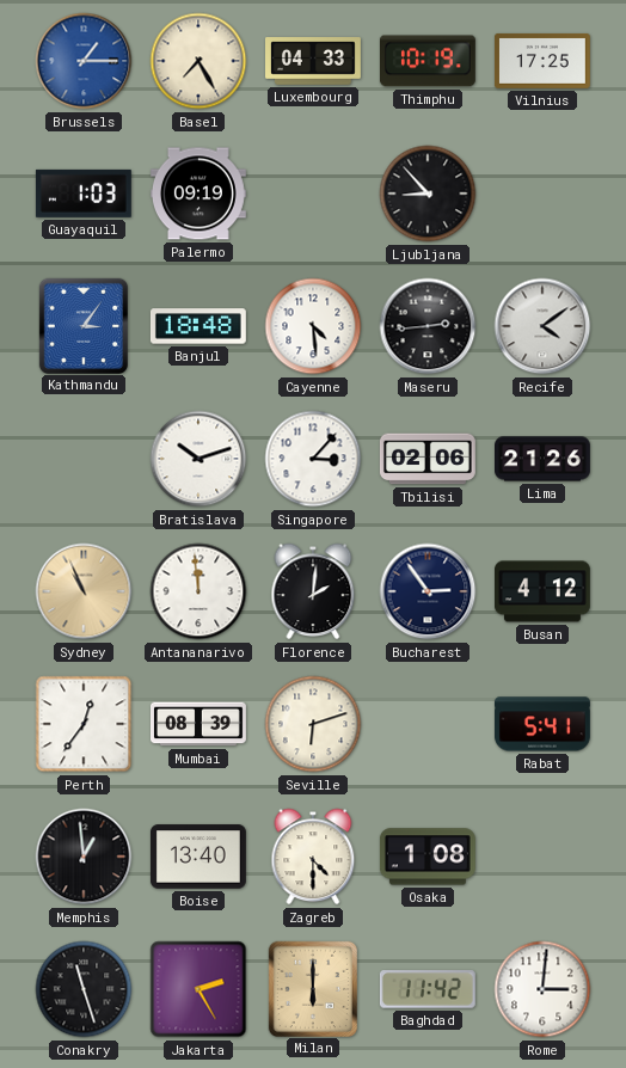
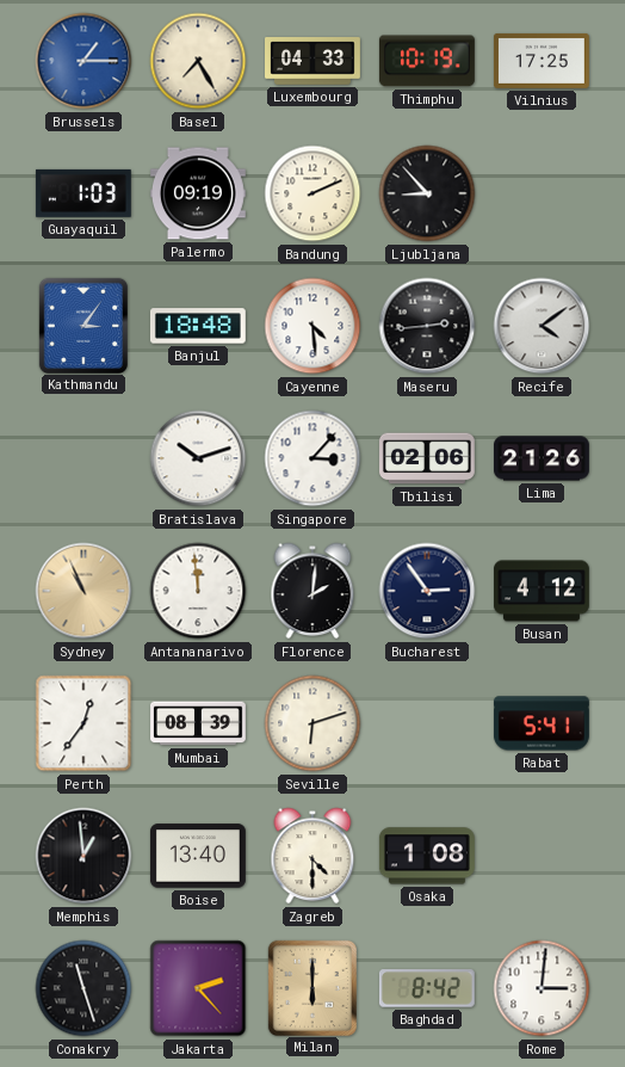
Bandung: none -> 2:11 (312, 193)
Jakarta: 2:25 -> 2:23 (198, 988)
Baghdad: 11:42 -> 8:42 (427, 988)
